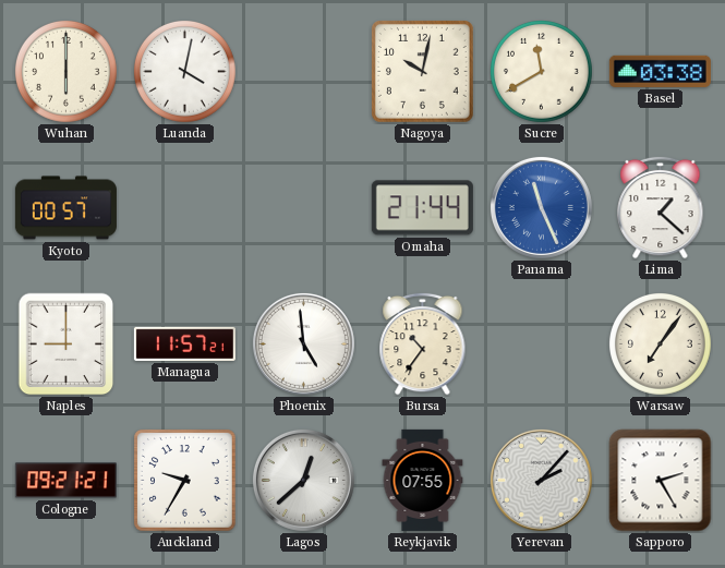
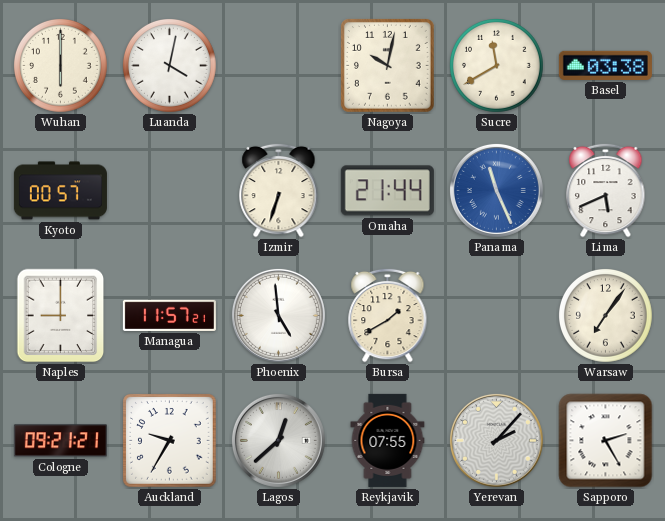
Izmir: none -> 6:33 (279, 190)
Lima: 1:22 -> 5:41 (606, 190)
Bursa: 10:36 -> 1:40 (388, 315)
